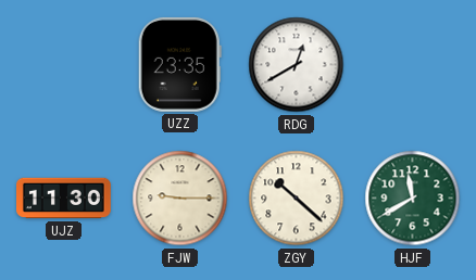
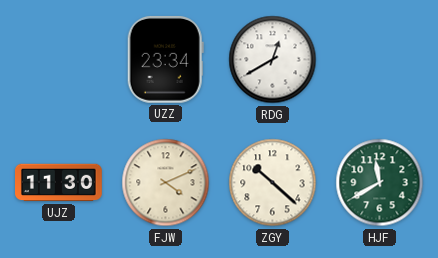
UZZ: 23:35 -> 23:34 (165, 59)
FJW: 9:15 -> 4:11 (166, 183)
